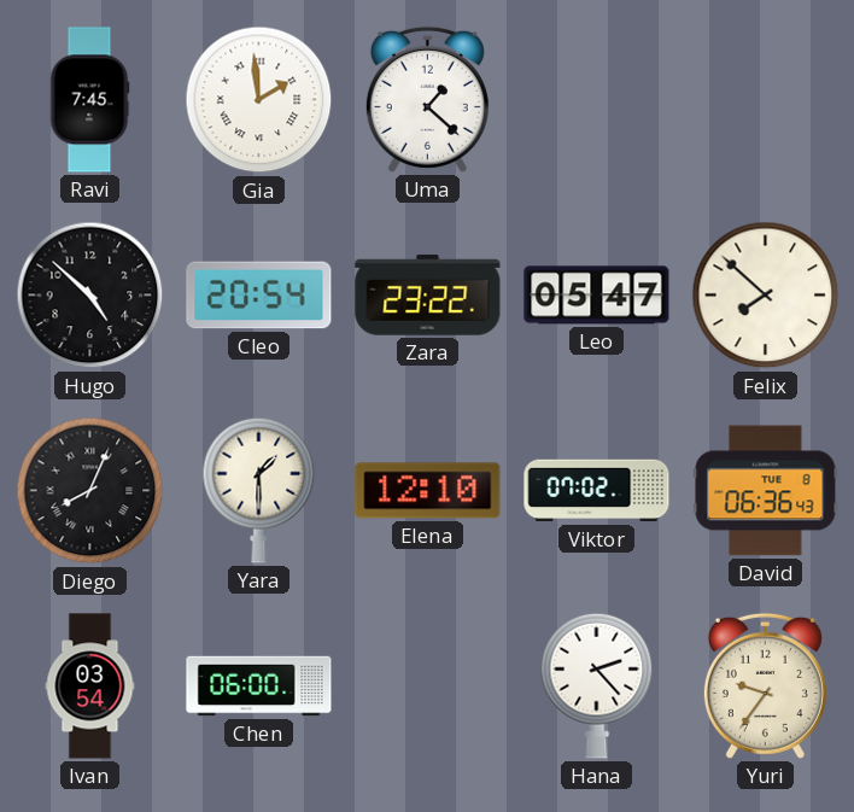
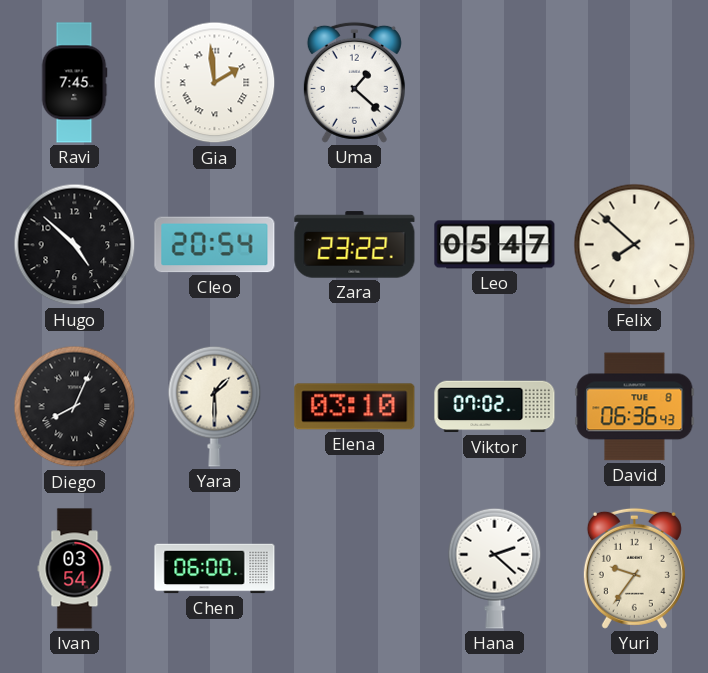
Elena: 12:10 -> 03:10 (355, 407)
Hana: 2:23 -> 2:22 (495, 568)
